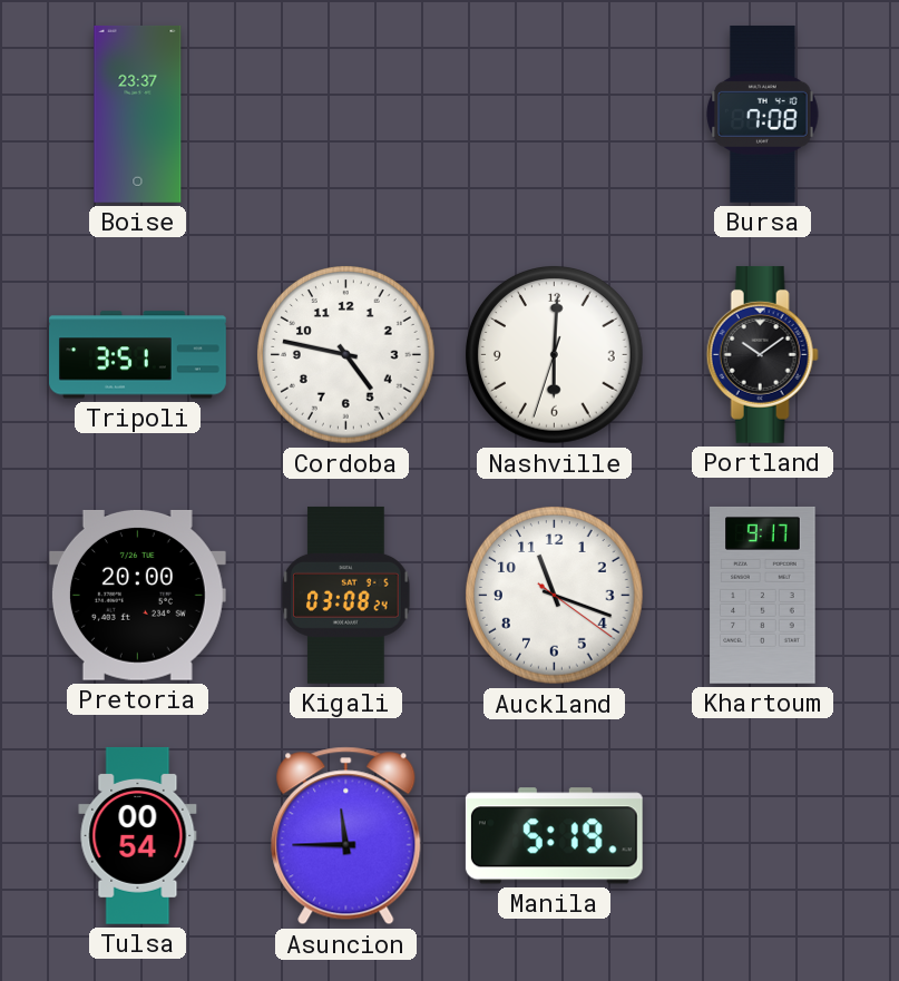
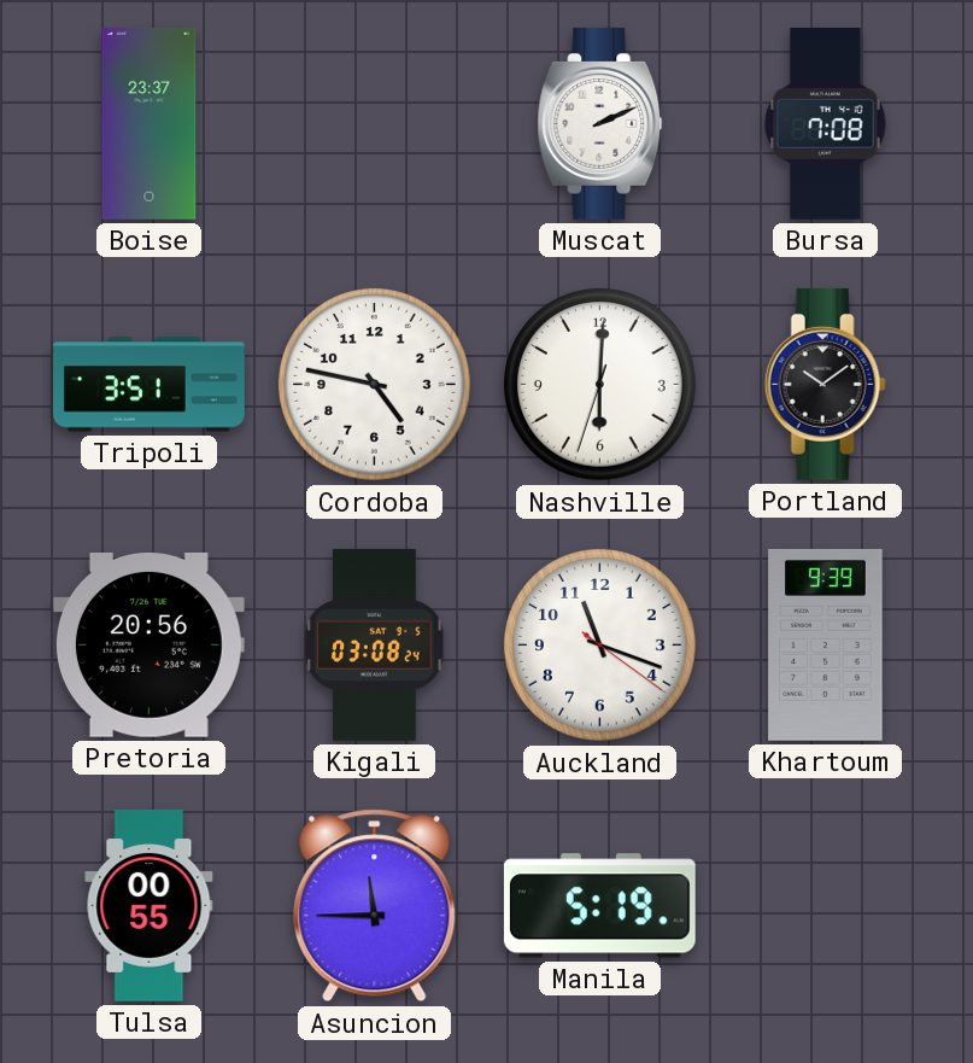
Muscat: none -> 2:11 (600, 123)
Pretoria: 20:00 -> 20:56 (148, 644)
Khartoum: 9:17 -> 9:39 (826, 644)
Tulsa: 00:54 -> 00:55 (150, 905)
